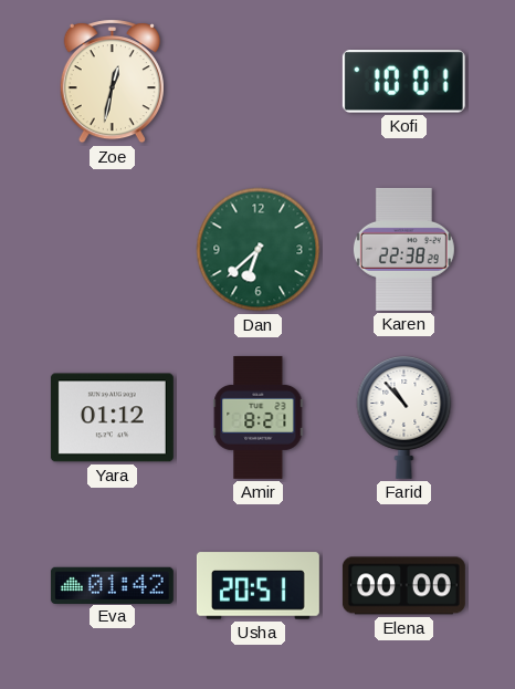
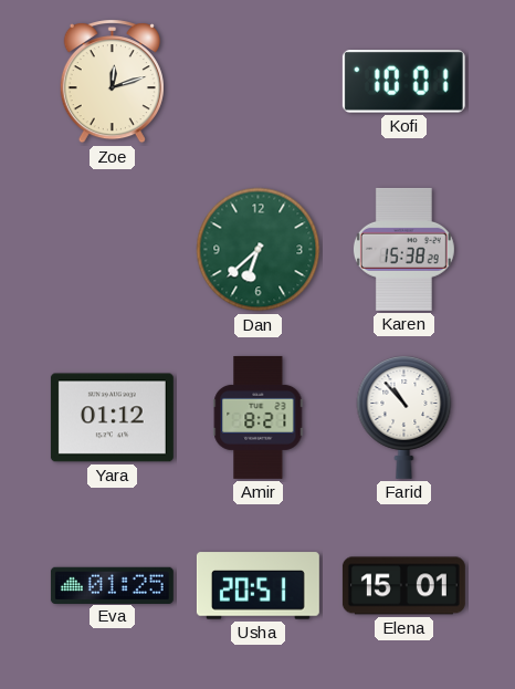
Zoe: 12:32 -> 12:12 (112, 82)
Karen: 22:38 -> 15:38 (403, 249)
Eva: 01:42 -> 01:25 (112, 585)
Elena: 00:00 -> 15:01 (403, 586)
